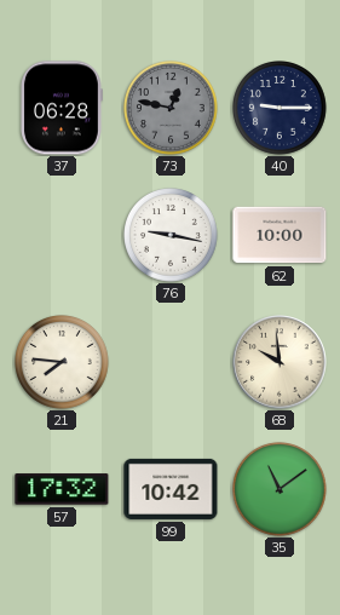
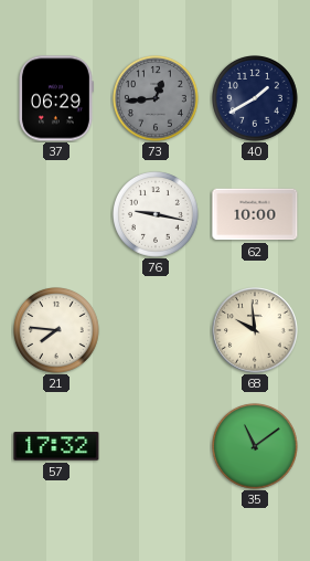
37: 06:28 -> 06:29 (56, 98)
73: 12:47 -> 12:44 (157, 99)
40: 9:15 -> 1:40 (256, 99)
99: 10:42 -> none (171, 489)
